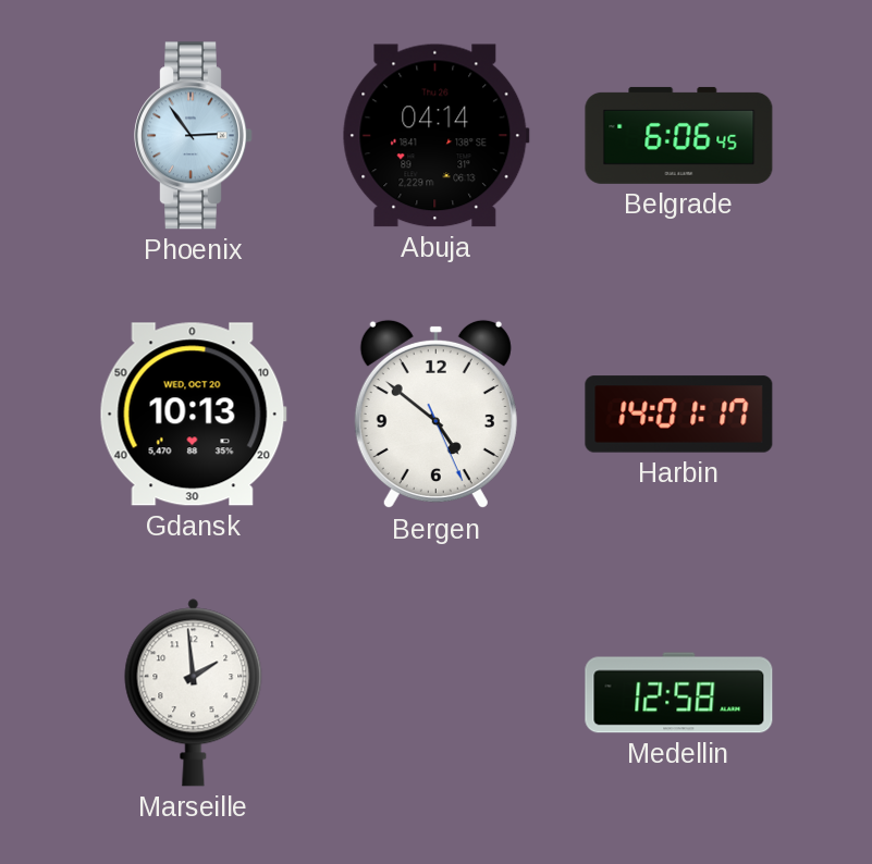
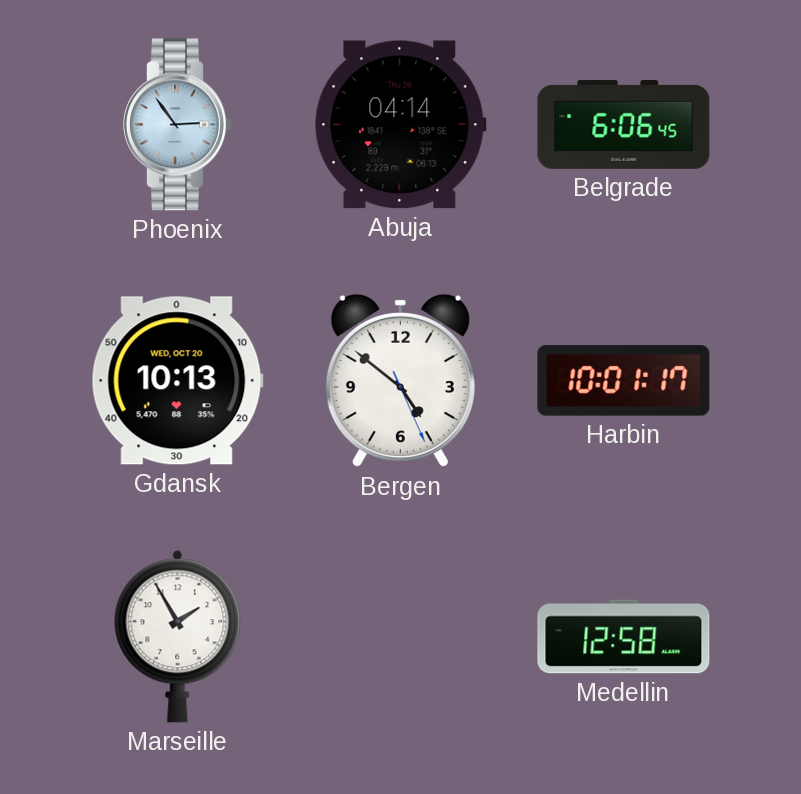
Harbin: 14:01 -> 10:01 (624, 381)
Marseille: 1:59 -> 1:55 (178, 637)
